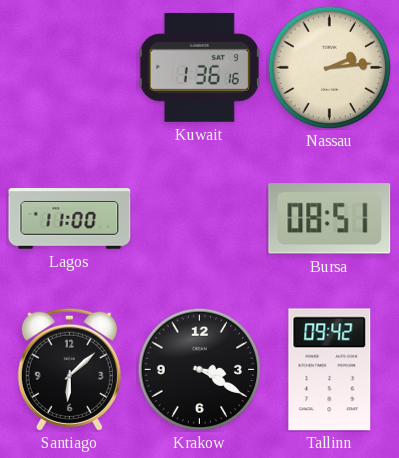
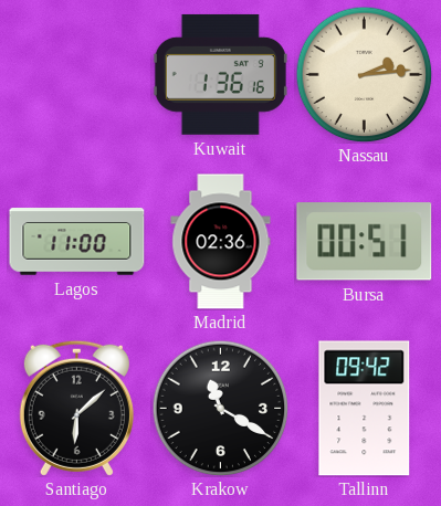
Madrid: none -> 02:36 (221, 242)
Bursa: 08:51 -> 00:51 (365, 242)
Krakow: 3:20 -> 11:20 (220, 408)
